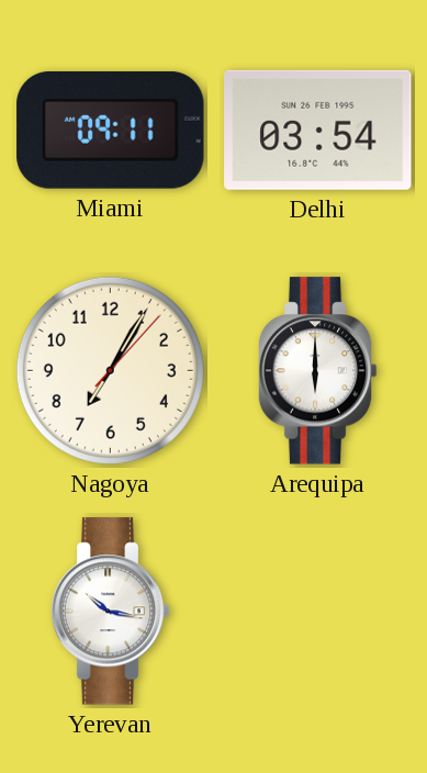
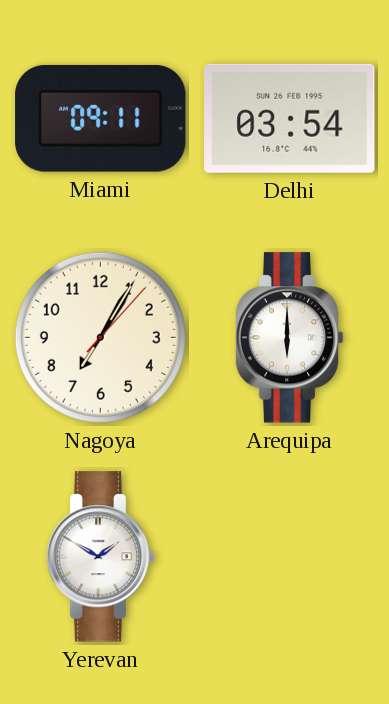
Yerevan: 10:17 -> 1:50 (100, 557)
